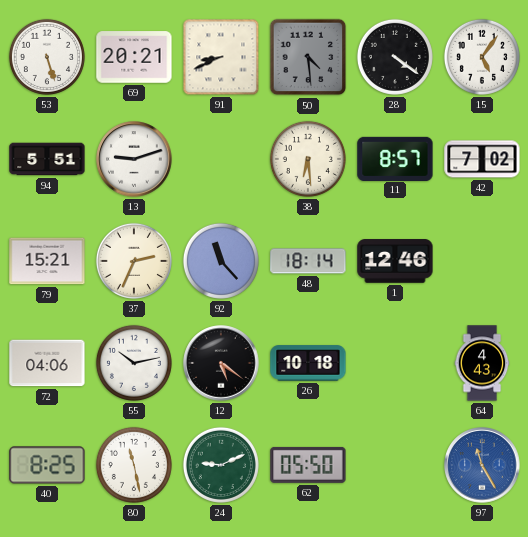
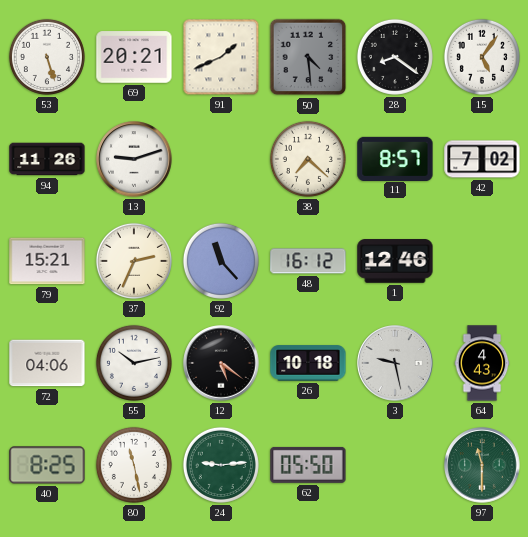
91: 8:41 -> 1:41 (221, 57)
28: 4:21 -> 8:21 (395, 57)
94: 5:51 -> 11:26 (47, 159)
38: 6:29 -> 7:22 (308, 159)
48: 18:14 -> 16:12 (308, 261)
3: none -> 9:28 (395, 363)
24: 9:11 -> 9:14 (221, 465)
97: 11:25 -> 11:30 (482, 465)
97 dial: blue -> green (482, 465)
